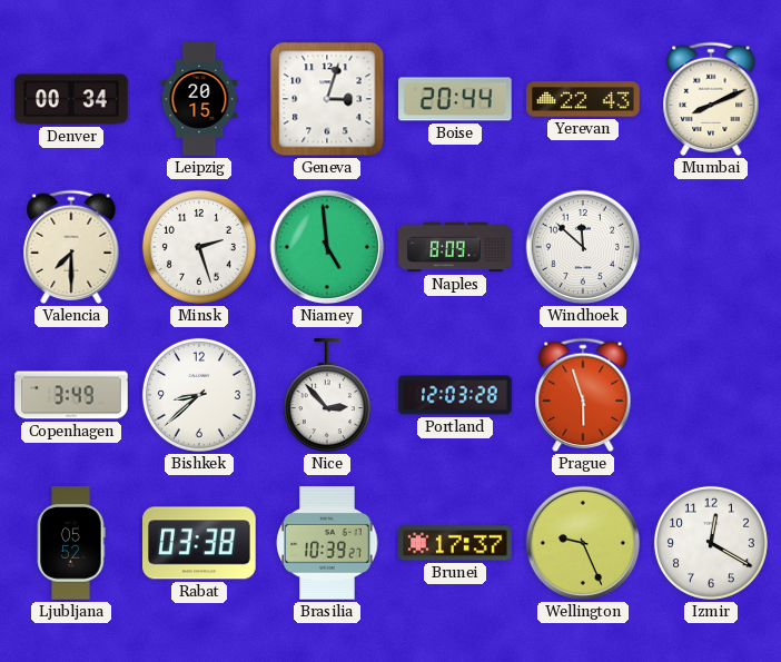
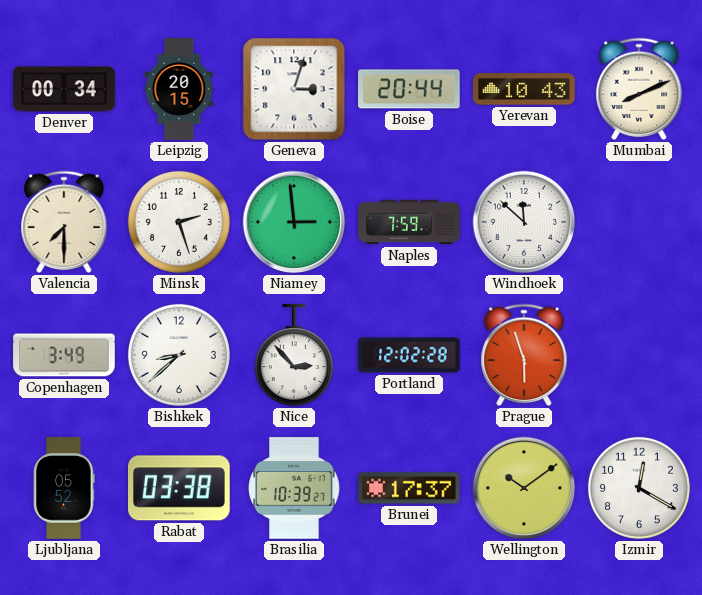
Yerevan: 22:43 -> 10:43 (524, 89)
Niamey: 4:59 -> 2:59 (294, 222)
Naples: 8:09 -> 7:59 (409, 222)
Portland: 12:03 -> 12:02 (409, 355)
Wellington: 9:26 -> 10:09 (524, 488)
